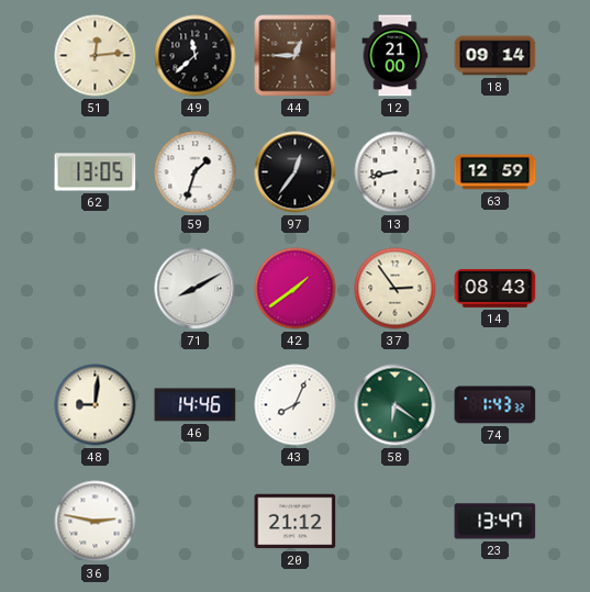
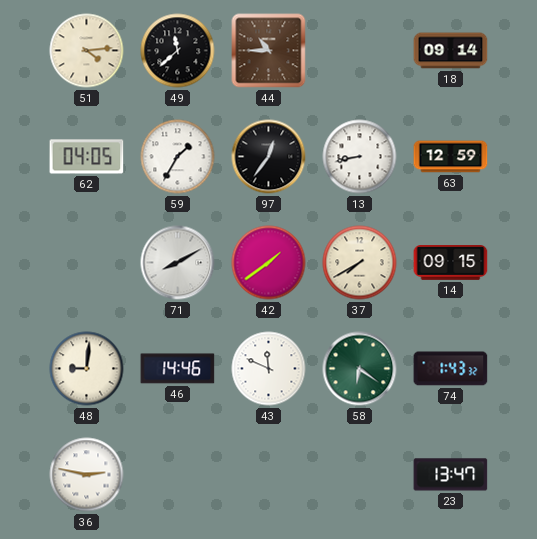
51: 12:14 -> 4:14 (87, 51)
44: 12:45 -> 10:45 (269, 51)
12: 21:00 -> none (396, 56)
62: 13:05 -> 04:05 (87, 157)
59: 1:33 -> 1:35 (178, 157)
37: 2:54 -> 7:40 (360, 263)
14: 08:43 -> 09:15 (451, 263)
43: 8:04 -> 11:49 (269, 369)
20: 21:12 -> none (296, 522)
